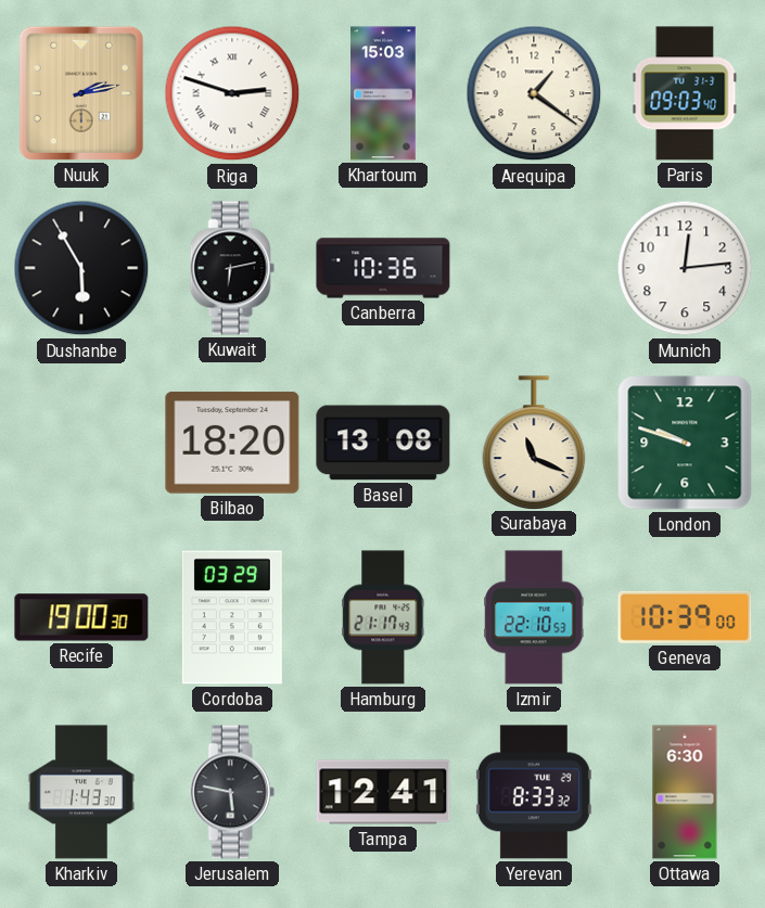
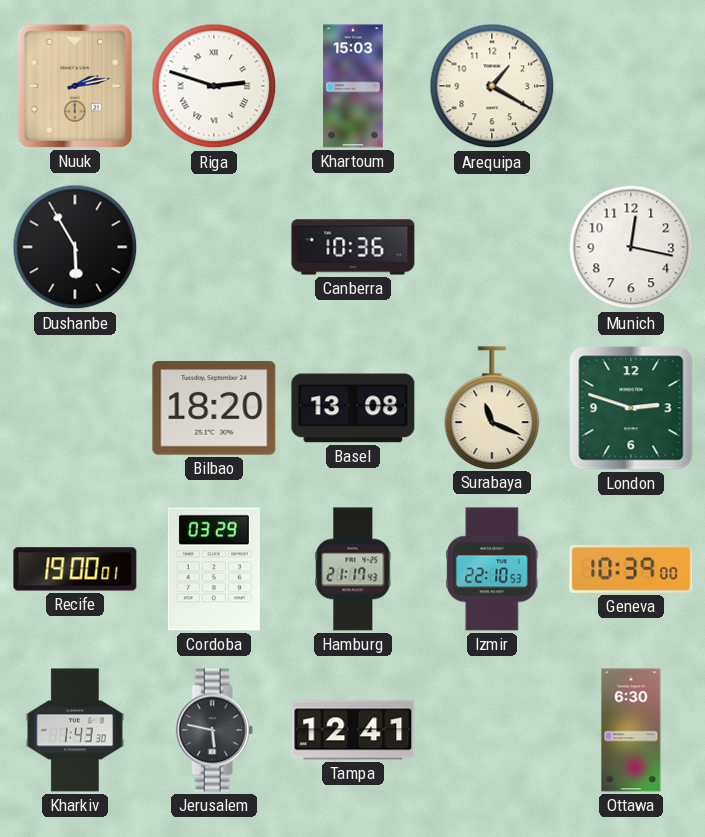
Arequipa: 1:21 -> 1:20 (492, 86)
Paris: 09:03 -> none (685, 93)
Kuwait: 6:13 -> none (232, 268)
Munich: 12:14 -> 12:17 (631, 247)
London: 9:48 -> 2:48 (631, 408)
Recife: 19:00:30 -> 19:00:01 (75, 569)
Yerevan: 8:33 -> none (534, 792)
